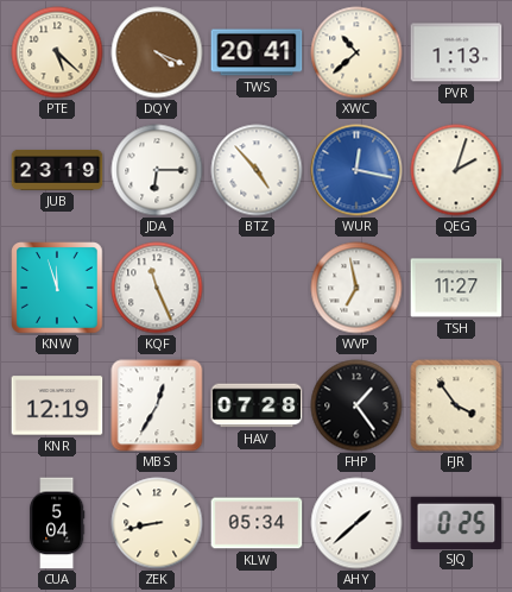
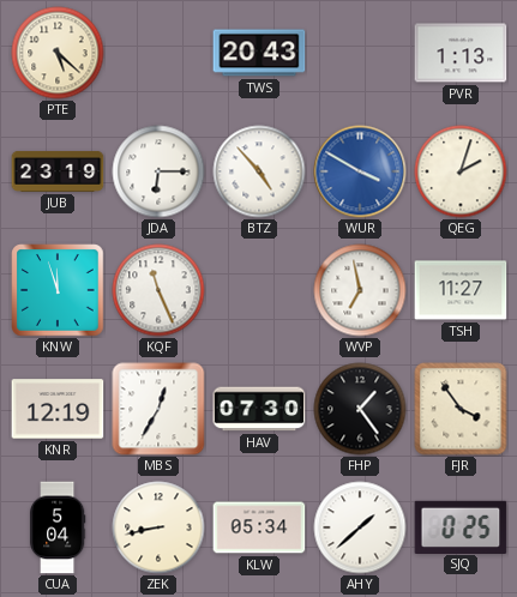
DQY: 4:19 -> none (157, 52)
TWS: 20:41 -> 20:43 (259, 53)
XWC: 10:38 -> none (356, 52)
WUR: 12:17 -> 3:50 (360, 171)
HAV: 07:28 -> 07:30 (259, 409)
